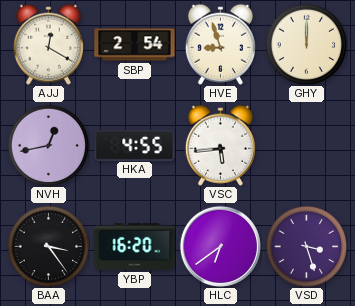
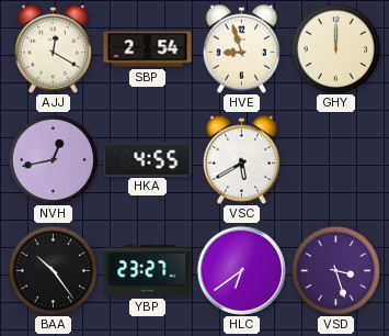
VSC: 5:44 -> 5:40 (241, 159)
BAA: 3:24 -> 10:24 (53, 270)
YBP: 16:20 -> 23:27 (148, 271)
